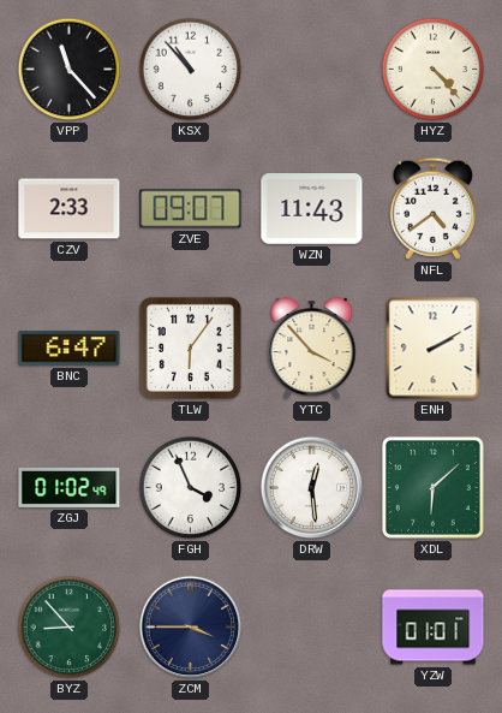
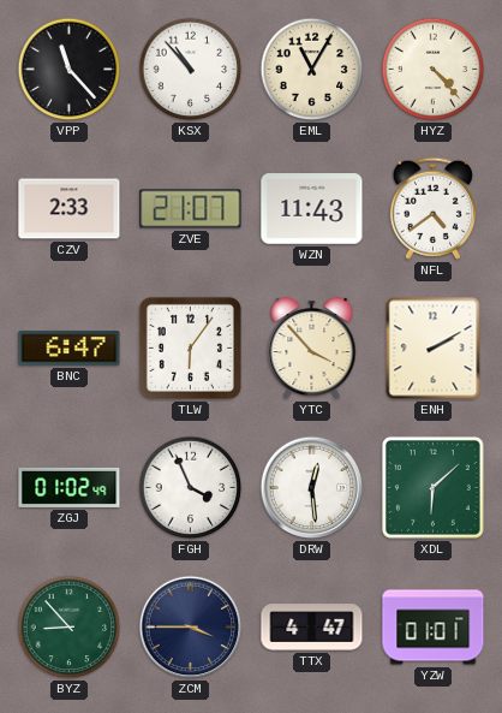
EML: none -> 11:05 (312, 70)
ZVE: 09:07 -> 21:07 (191, 209)
TTX: none -> 4:47 (312, 628)
